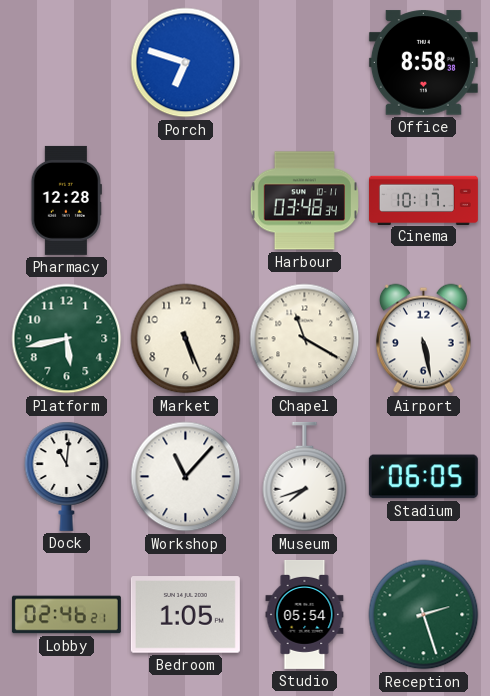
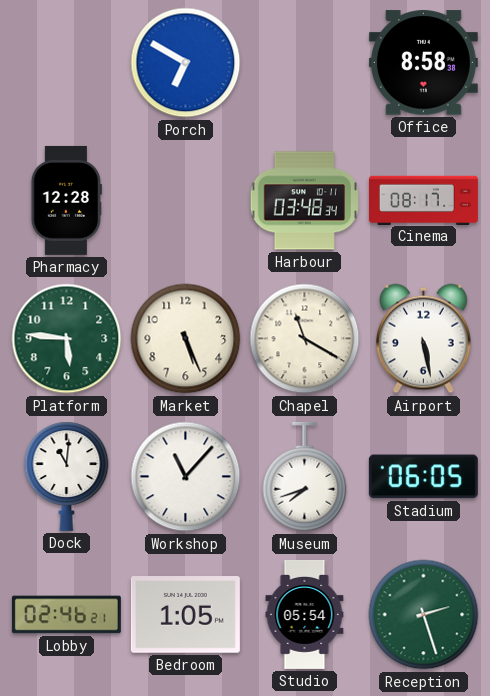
Porch: 6:48 -> 6:50 (186, 63)
Cinema: 10:17 -> 08:17 (423, 200)
Platform: 5:43 -> 5:46 (67, 339)
